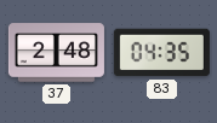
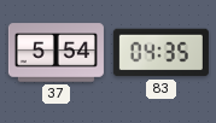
37: 2:48 -> 5:54 (56, 53)
